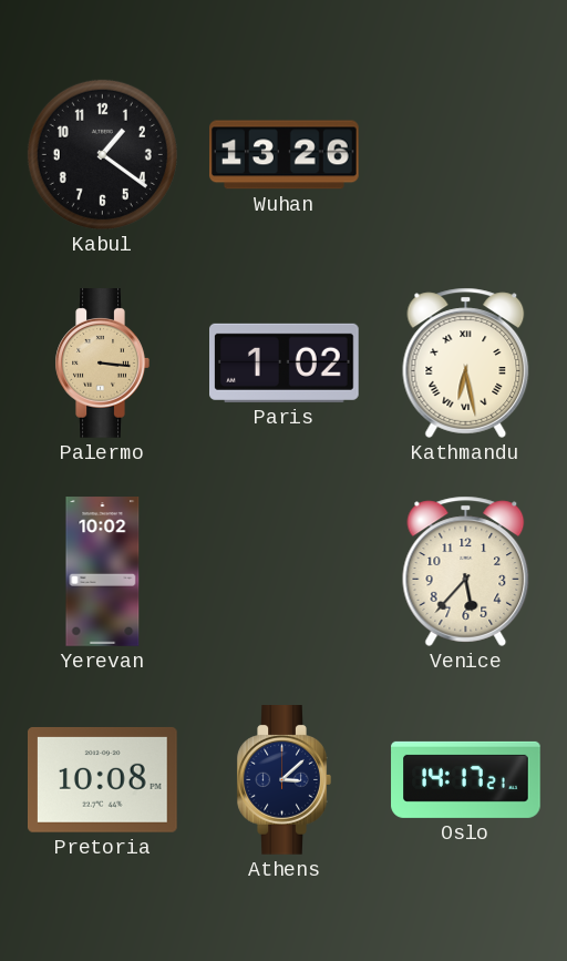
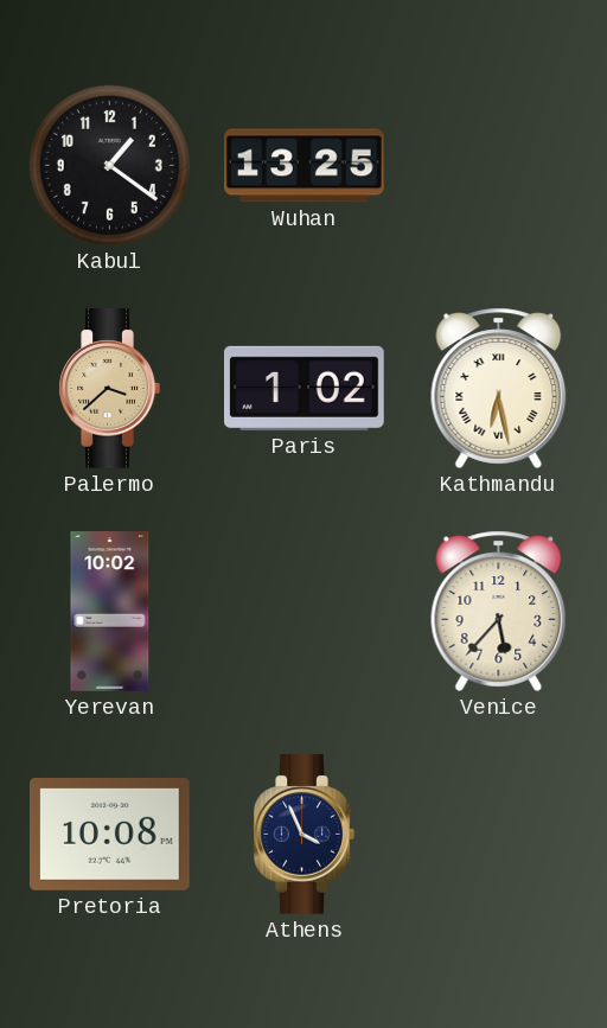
Wuhan: 13:26 -> 13:25 (305, 166)
Palermo: 3:16 -> 3:38 (109, 389)
Athens: 3:08 -> 3:56 (303, 835)
Oslo: 14:17 -> none (466, 779)
